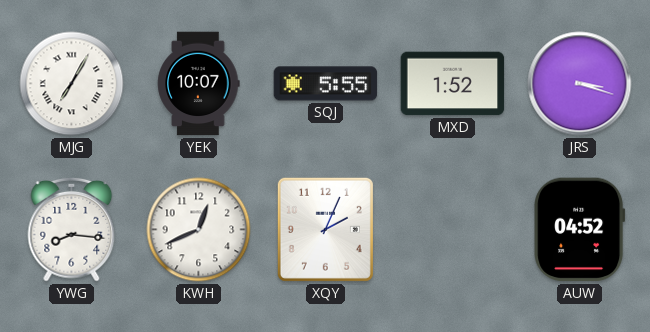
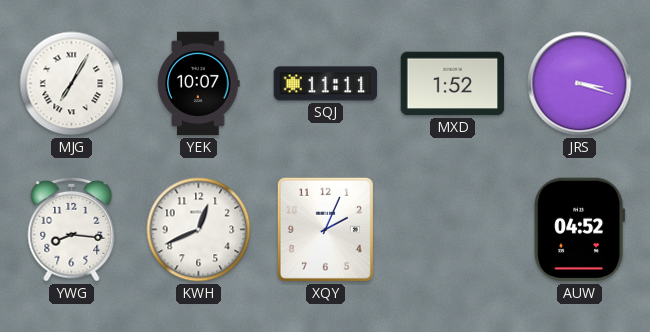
SQJ: 5:55 -> 11:11 (326, 84)
